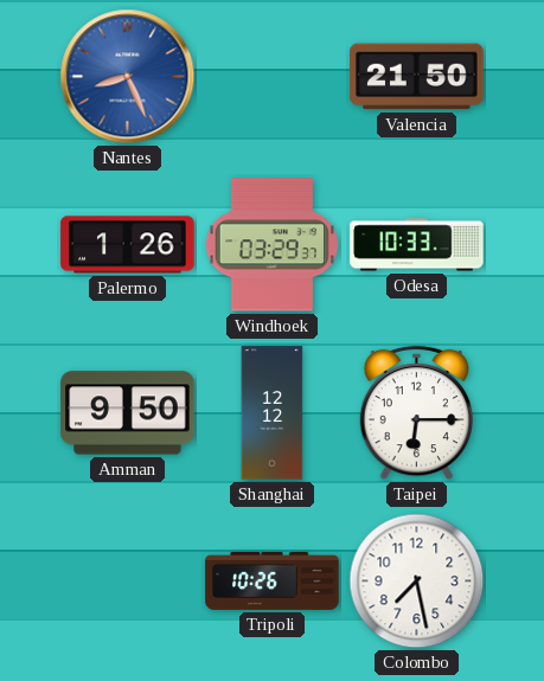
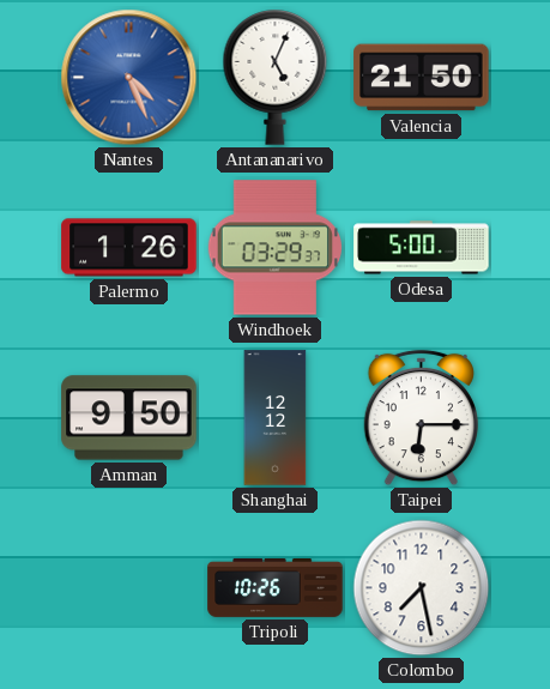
Nantes: 8:26 -> 4:26 (129, 78)
Antananarivo: none -> 5:04 (276, 78)
Odesa: 10:33 -> 5:00 (422, 248)
